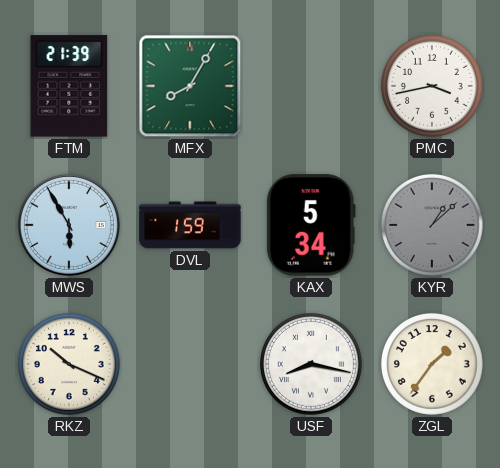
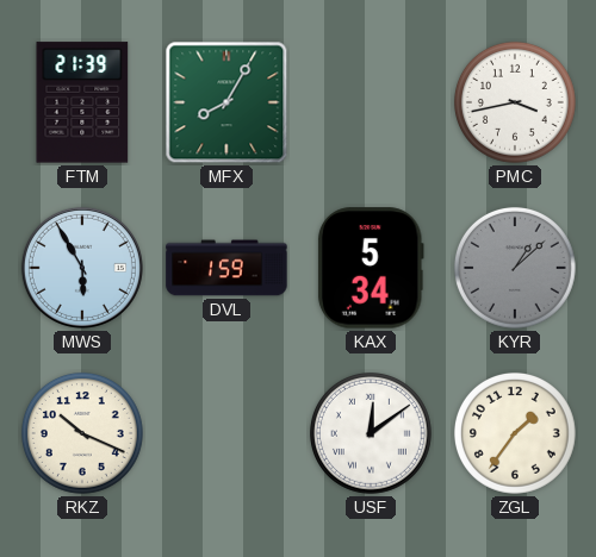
USF: 8:17 -> 12:09 (371, 433)
